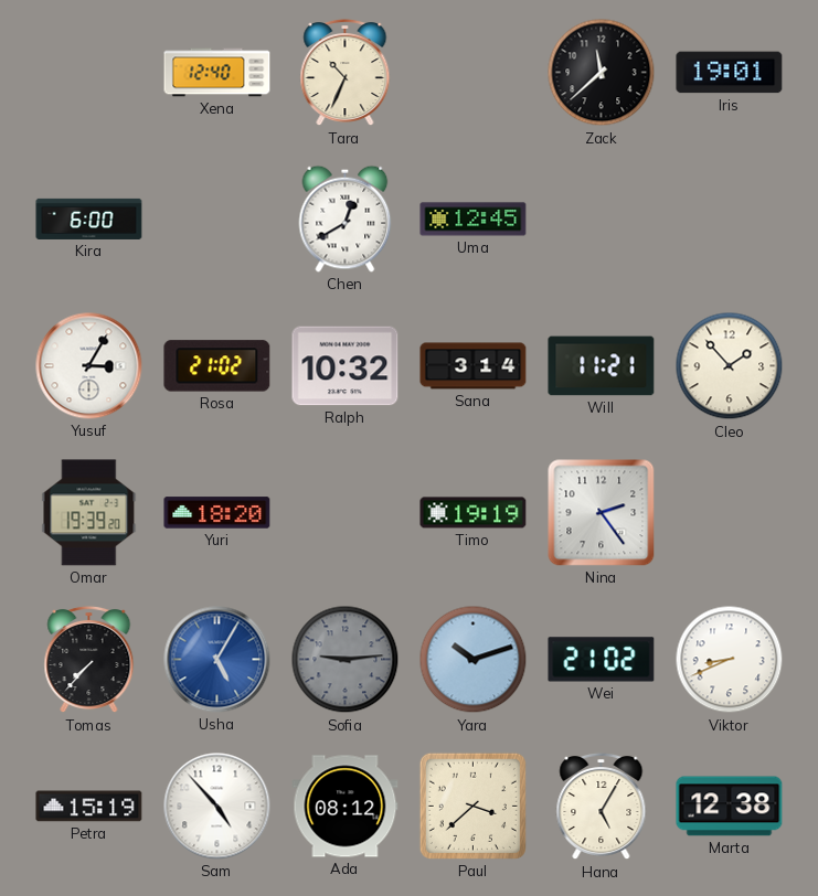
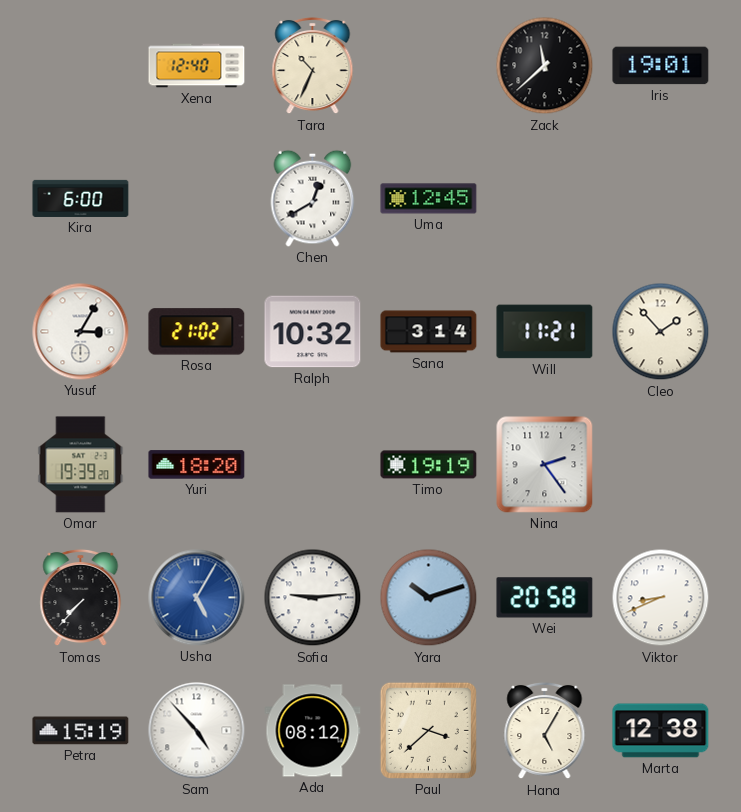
Sofia dial: grey -> white (313, 598)
Wei: 21:02 -> 20:58 (545, 598)
